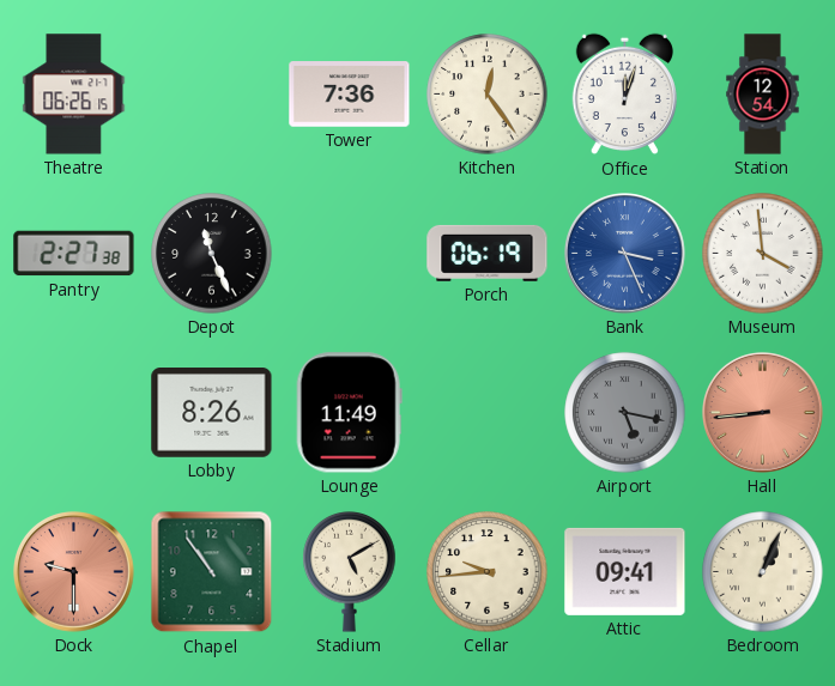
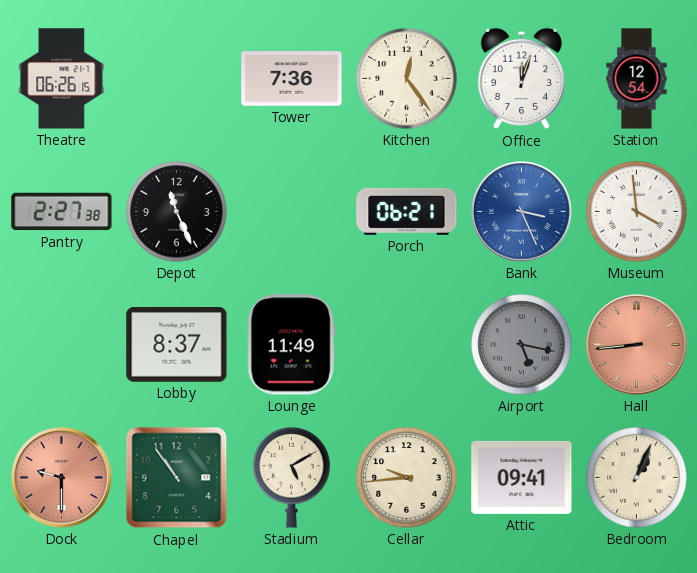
Porch: 06:19 -> 06:21 (407, 211)
Lobby: 8:26 -> 8:37 (177, 345)
